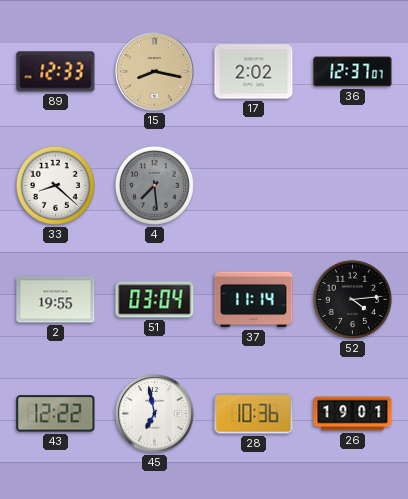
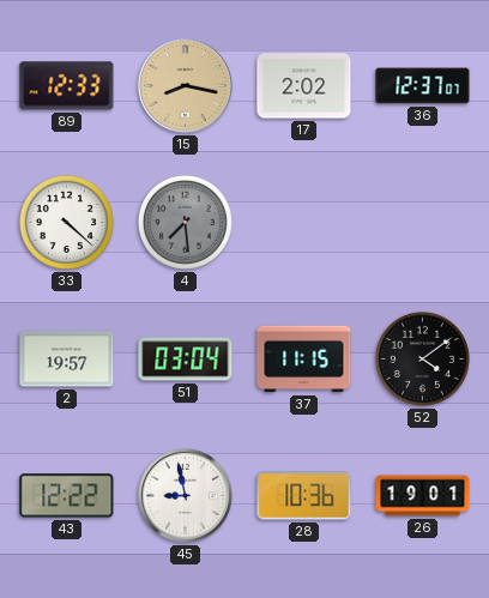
33: 8:22 -> 4:22 (66, 222)
2: 19:55 -> 19:57 (67, 360)
37: 11:14 -> 11:15 (304, 360)
52: 4:14 -> 4:09 (422, 358)
45: 6:58 -> 8:58 (186, 496)
